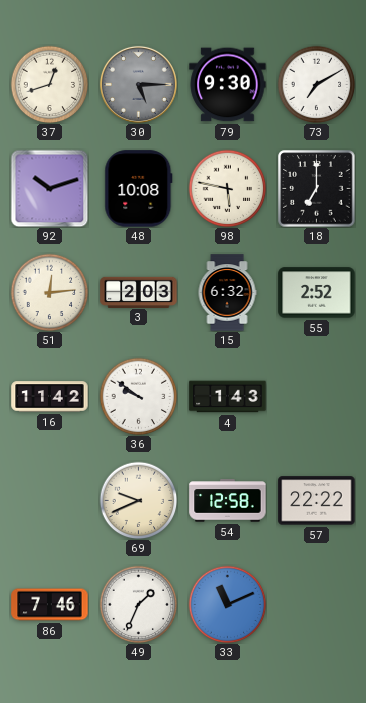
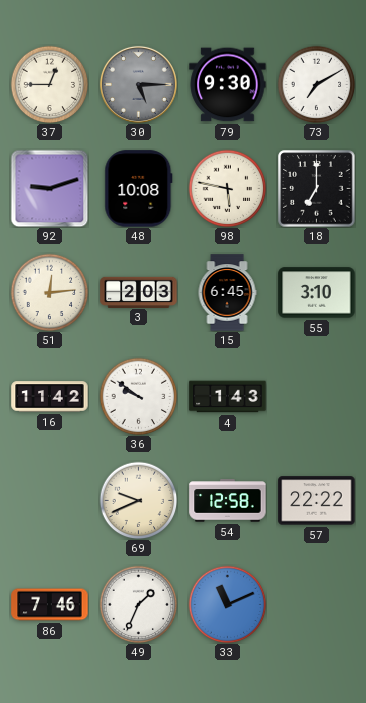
37: 12:42 -> 12:45 (49, 84)
92: 10:12 -> 9:12 (49, 188)
15: 6:32 -> 6:45 (227, 293)
55: 2:52 -> 3:10 (317, 293)
